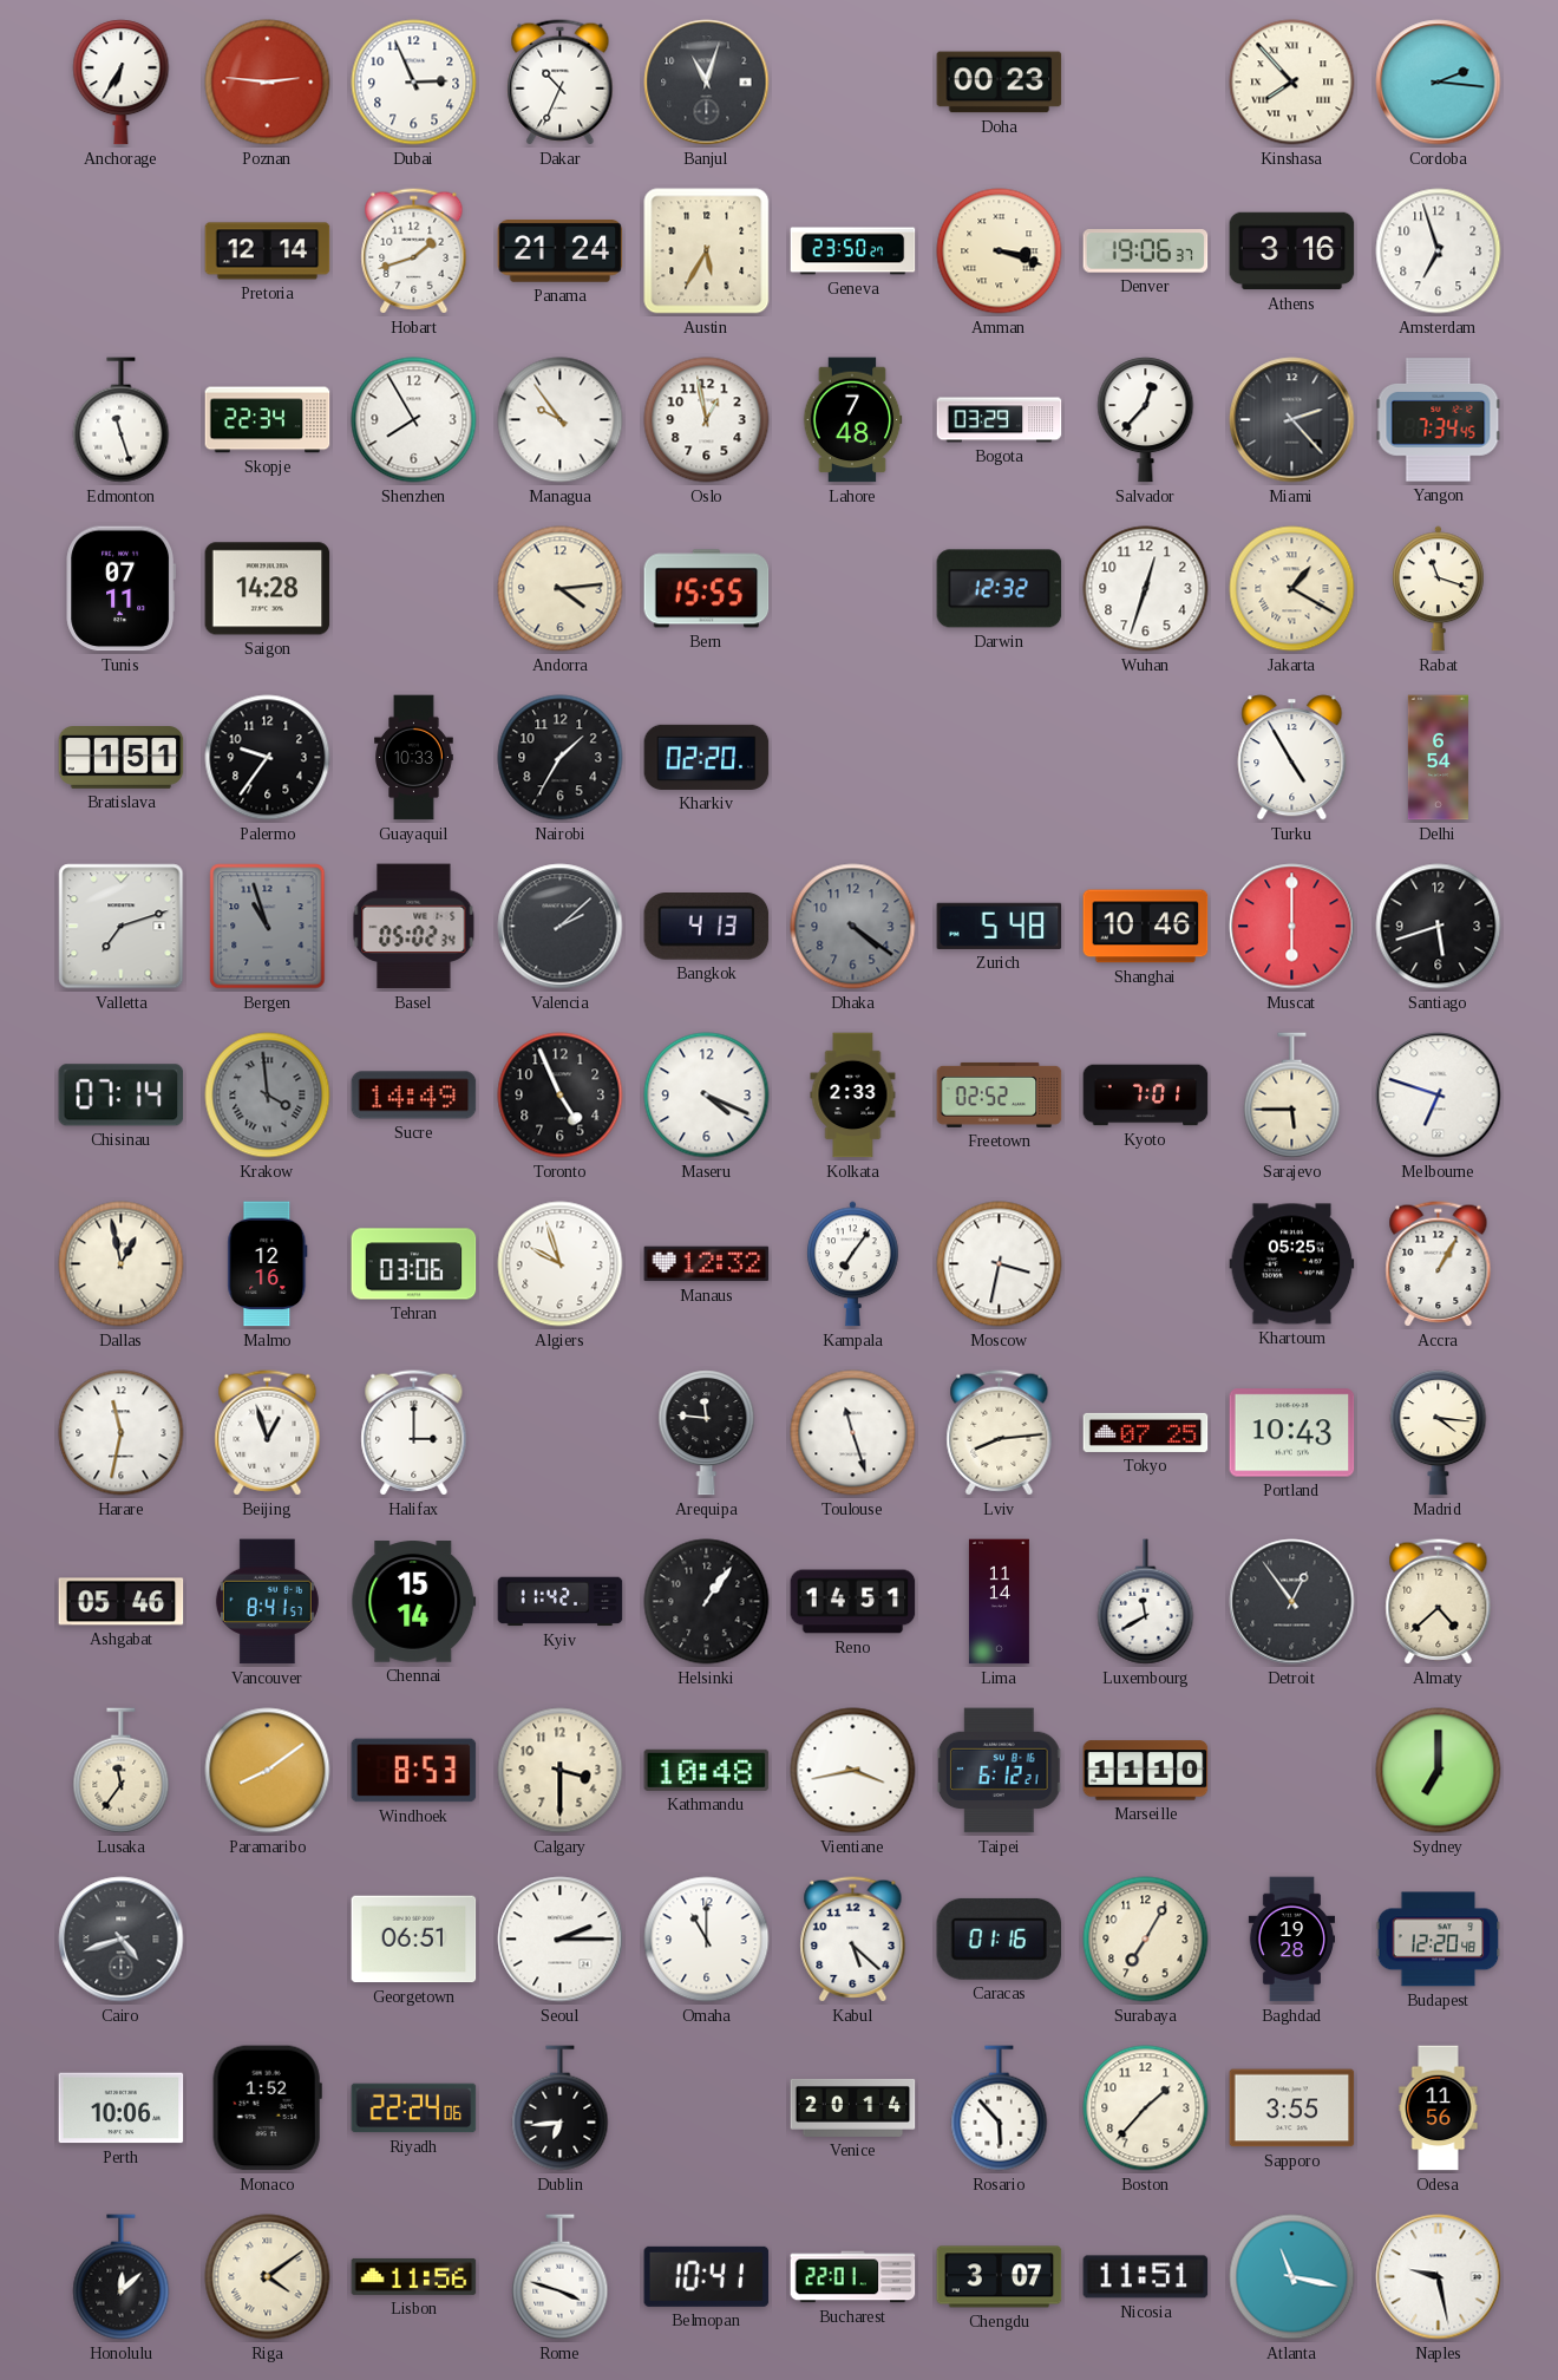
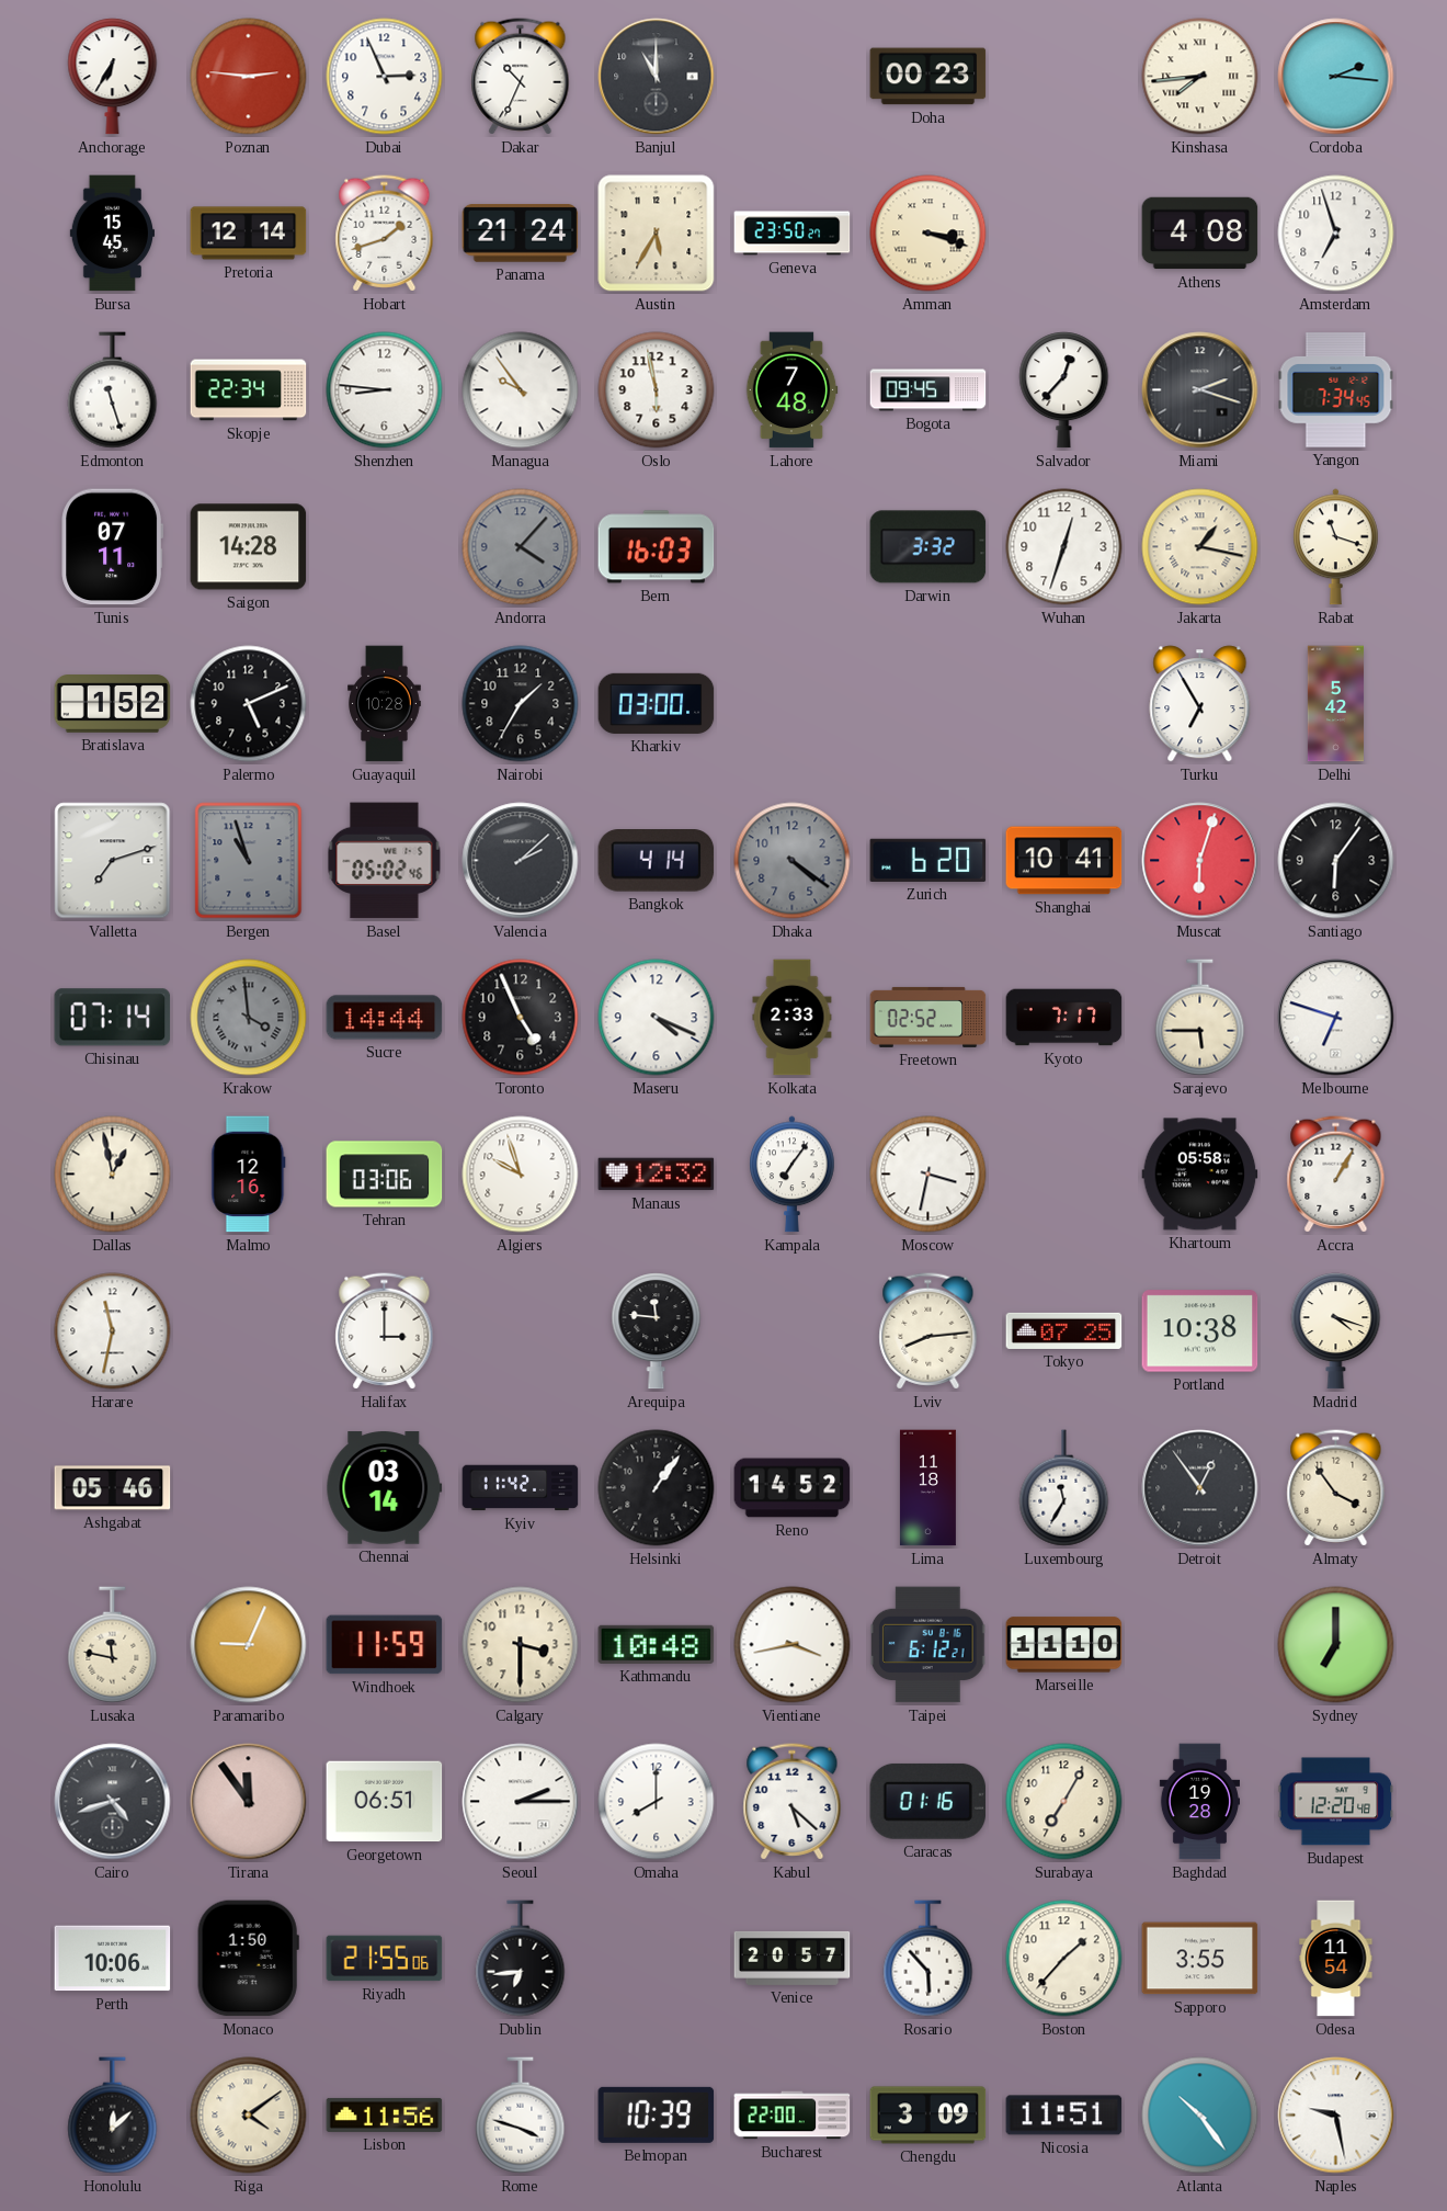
Banjul: 11:03 -> 11:00 (657, 77)
Kinshasa: 7:53 -> 7:44 (1200, 77)
Bursa: none -> 15:45 (112, 234)
Denver: 19:06 -> none (1146, 251)
Athens: 3:16 -> 4:08 (1200, 234)
Shenzhen: 7:55 -> 8:46 (385, 390)
Oslo: 12:58 -> 5:58 (657, 390)
Bogota: 03:29 -> 09:45 (928, 390)
Miami: 2:23 -> 2:18 (1200, 390)
Andorra: 4:14 -> 4:07 (521, 547)
Andorra dial: cream -> grey (521, 547)
Bern: 15:55 -> 16:03 (657, 547)
Darwin: 12:32 -> 3:32 (928, 547)
Jakarta: 1:20 -> 1:17 (1200, 547)
Bratislava: 1:51 -> 1:52 (113, 704)
Palermo: 9:36 -> 5:11 (249, 704)
Guayaquil: 10:33 -> 10:28 (385, 704)
Kharkiv: 02:20 -> 03:00 (657, 703)
Turku: 4:55 -> 6:55 (1200, 704)
Delhi: 6:54 -> 5:42 (1335, 704)
Basel: 05:02:34 -> 05:02:46 (385, 861)
Bangkok: 4:13 -> 4:14 (657, 861)
Zurich: 5:48 -> 6:20 (928, 860)
Shanghai: 10:46 -> 10:41 (1064, 861)
Muscat: 6:00 -> 6:03 (1200, 861)
Santiago: 5:42 -> 6:06 (1336, 861)
Sucre: 14:49 -> 14:44 (385, 1018)
Kyoto: 7:01 -> 7:17 (1064, 1018)
Khartoum: 05:25 -> 05:58 (1200, 1175)
Beijing: 12:57 -> none (268, 1433)
Toulouse: 11:27 -> none (853, 1433)
Portland: 10:43 -> 10:38 (1200, 1331)
Madrid: 4:16 -> 4:18 (1336, 1331)
Vancouver: 8:41 -> none (267, 1602)
Chennai: 15:14 -> 03:14 (385, 1488)
Reno: 14:51 -> 14:52 (793, 1488)
Lima: 11:14 -> 11:18 (927, 1488)
Luxembourg: 11:40 -> 11:35 (1064, 1488)
Almaty: 4:38 -> 3:54 (1336, 1488)
Lusaka: 11:36 -> 11:47 (113, 1645)
Paramaribo: 8:09 -> 9:04 (249, 1645)
Windhoek: 8:53 -> 11:59 (385, 1645)
Tirana: none -> 11:54 (249, 1802)
Omaha: 11:00 -> 8:00 (657, 1802)
Monaco: 1:52 -> 1:50 (248, 1959)
Riyadh: 22:24 -> 21:55 (385, 1959)
Venice: 20:14 -> 20:57 (793, 1958)
Odesa: 11:56 -> 11:54 (1336, 1959)
Belmopan: 10:41 -> 10:39 (657, 2114)
Bucharest: 22:01 -> 22:00 (793, 2116)
Chengdu: 3:07 -> 3:09 (928, 2116)
Atlanta: 11:17 -> 10:24 (1200, 2116)
